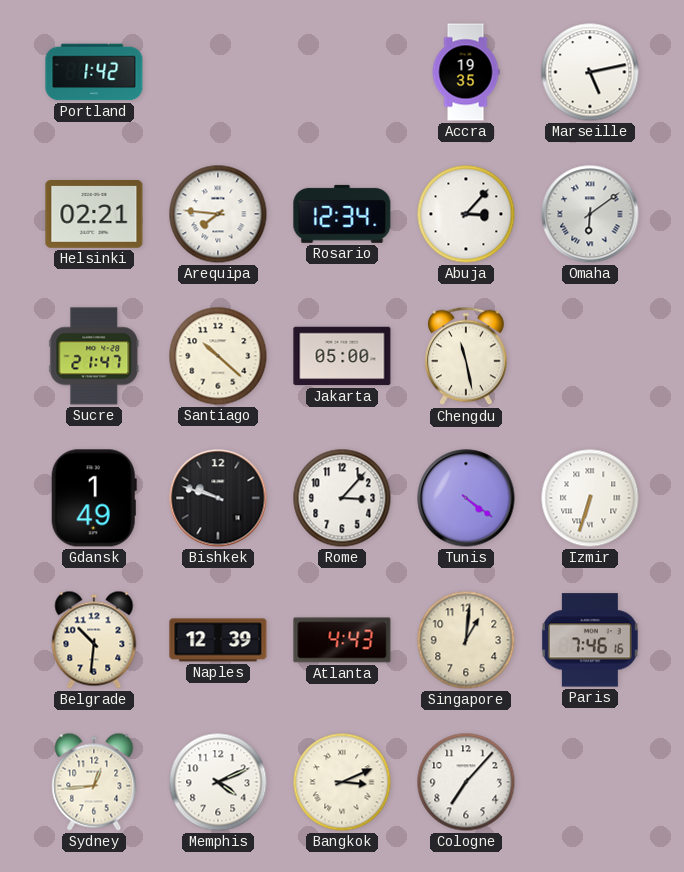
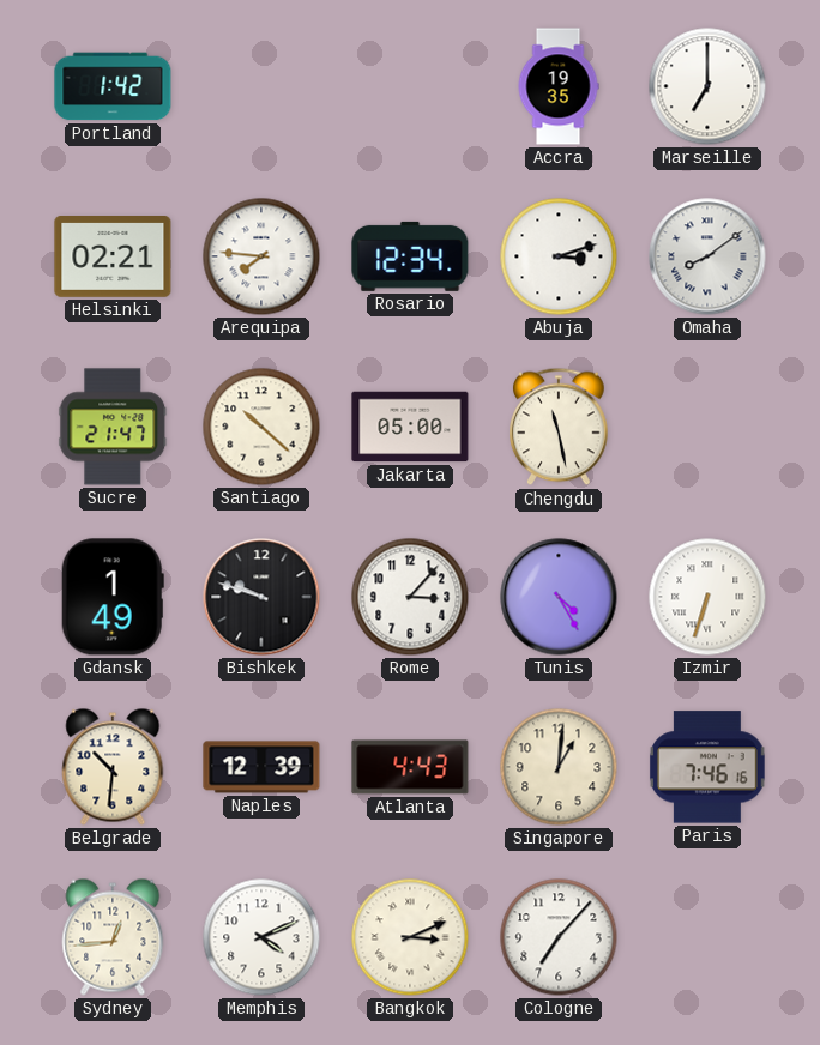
Marseille: 5:13 -> 7:00 (707, 86)
Abuja: 3:07 -> 3:12 (559, 256)
Omaha: 6:09 -> 8:09 (707, 256)
Tunis: 4:21 -> 4:25 (559, 597)
